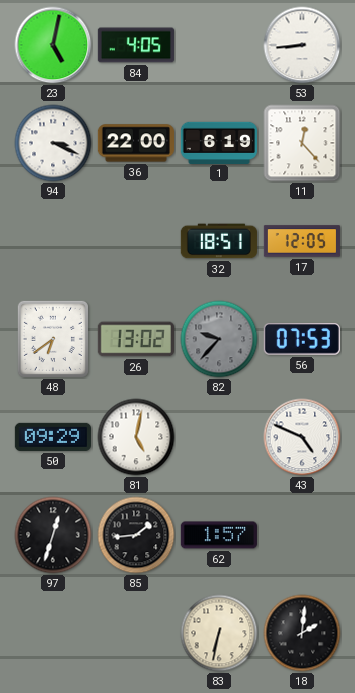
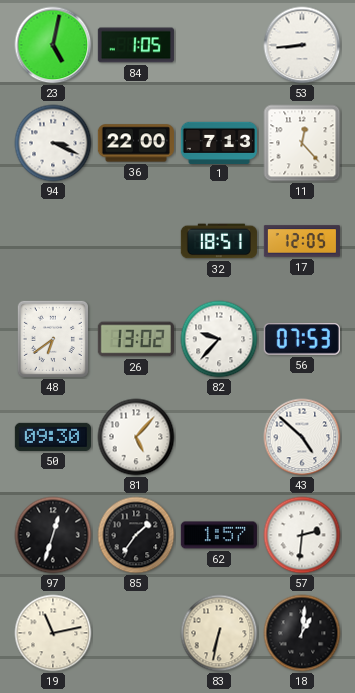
84: 4:05 -> 1:05 (136, 45)
1: 6:19 -> 7:13 (218, 142)
82 dial: grey -> white (219, 339)
50: 09:29 -> 09:30 (53, 437)
81: 5:02 -> 5:07 (136, 437)
43: 4:49 -> 4:52 (302, 437)
85: 1:44 -> 1:36 (136, 535)
57: none -> 2:31 (302, 535)
19: none -> 11:13 (53, 633)
18: 2:01 -> 1:01 (302, 633)
